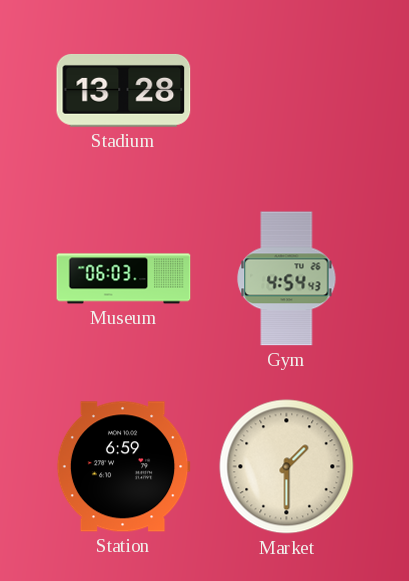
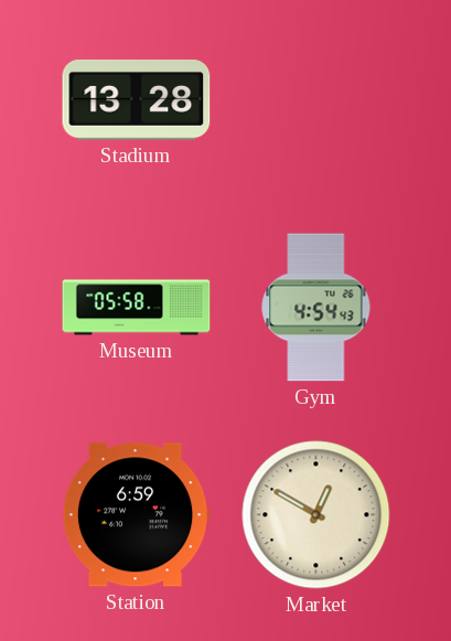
Museum: 06:03 -> 05:58 (137, 308)
Market: 1:30 -> 12:50 (316, 515)
